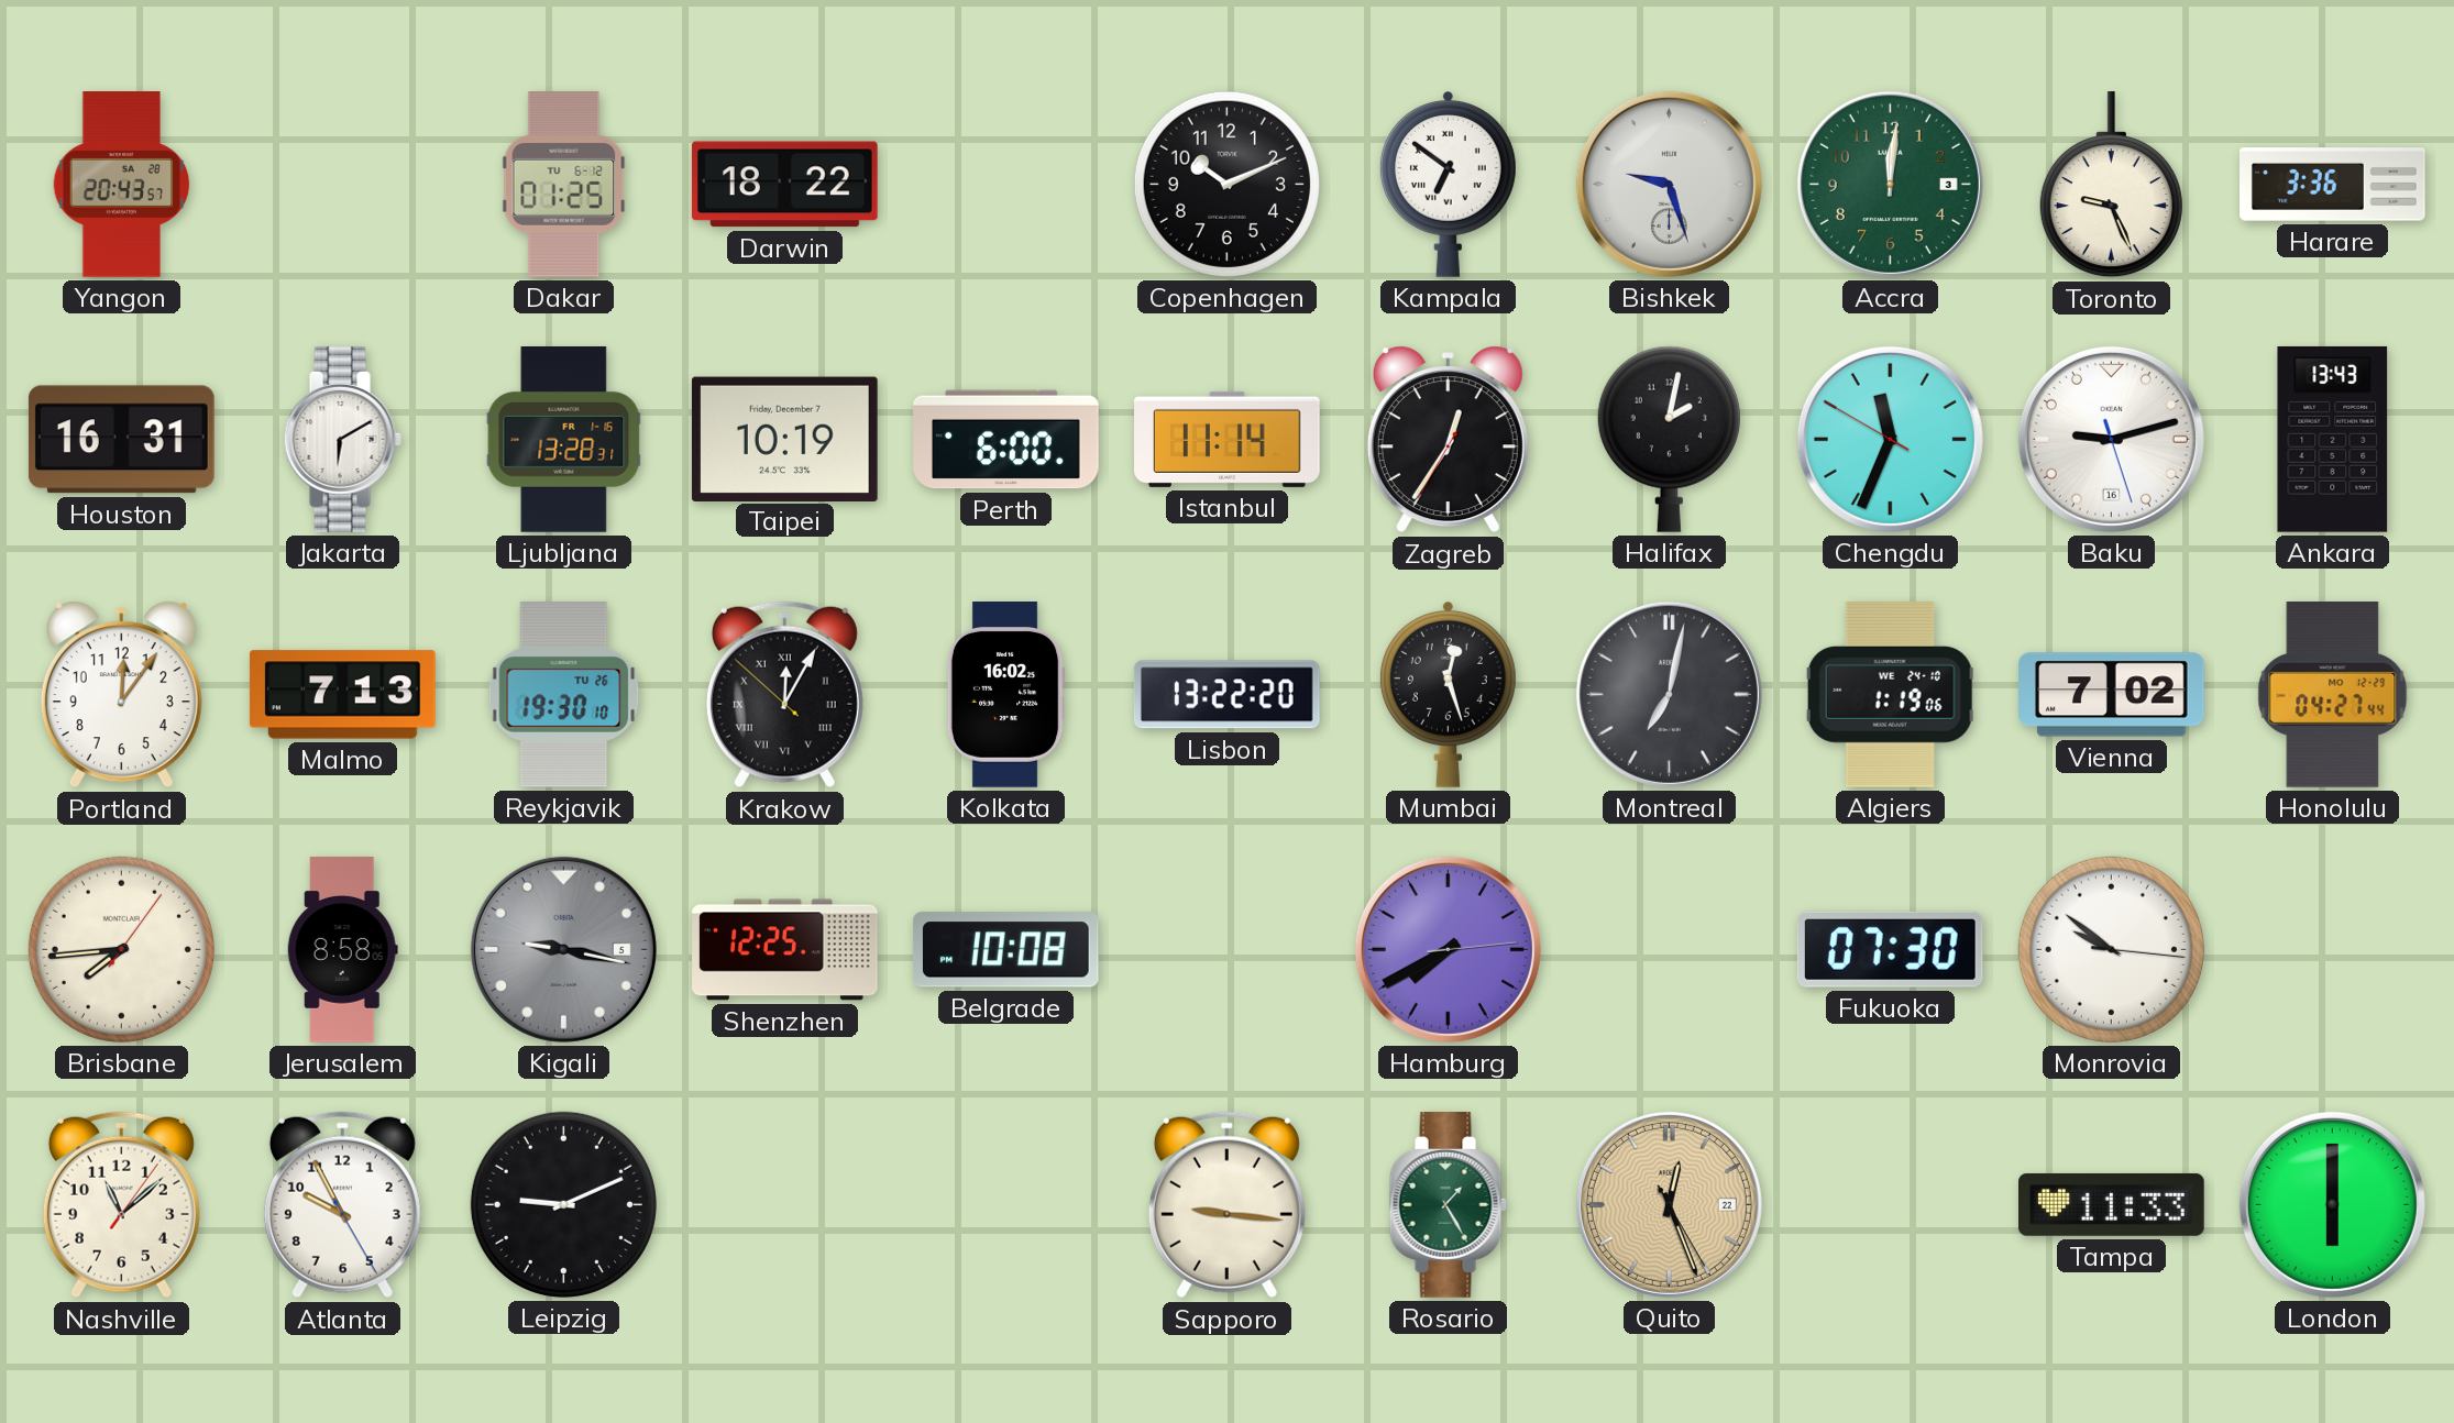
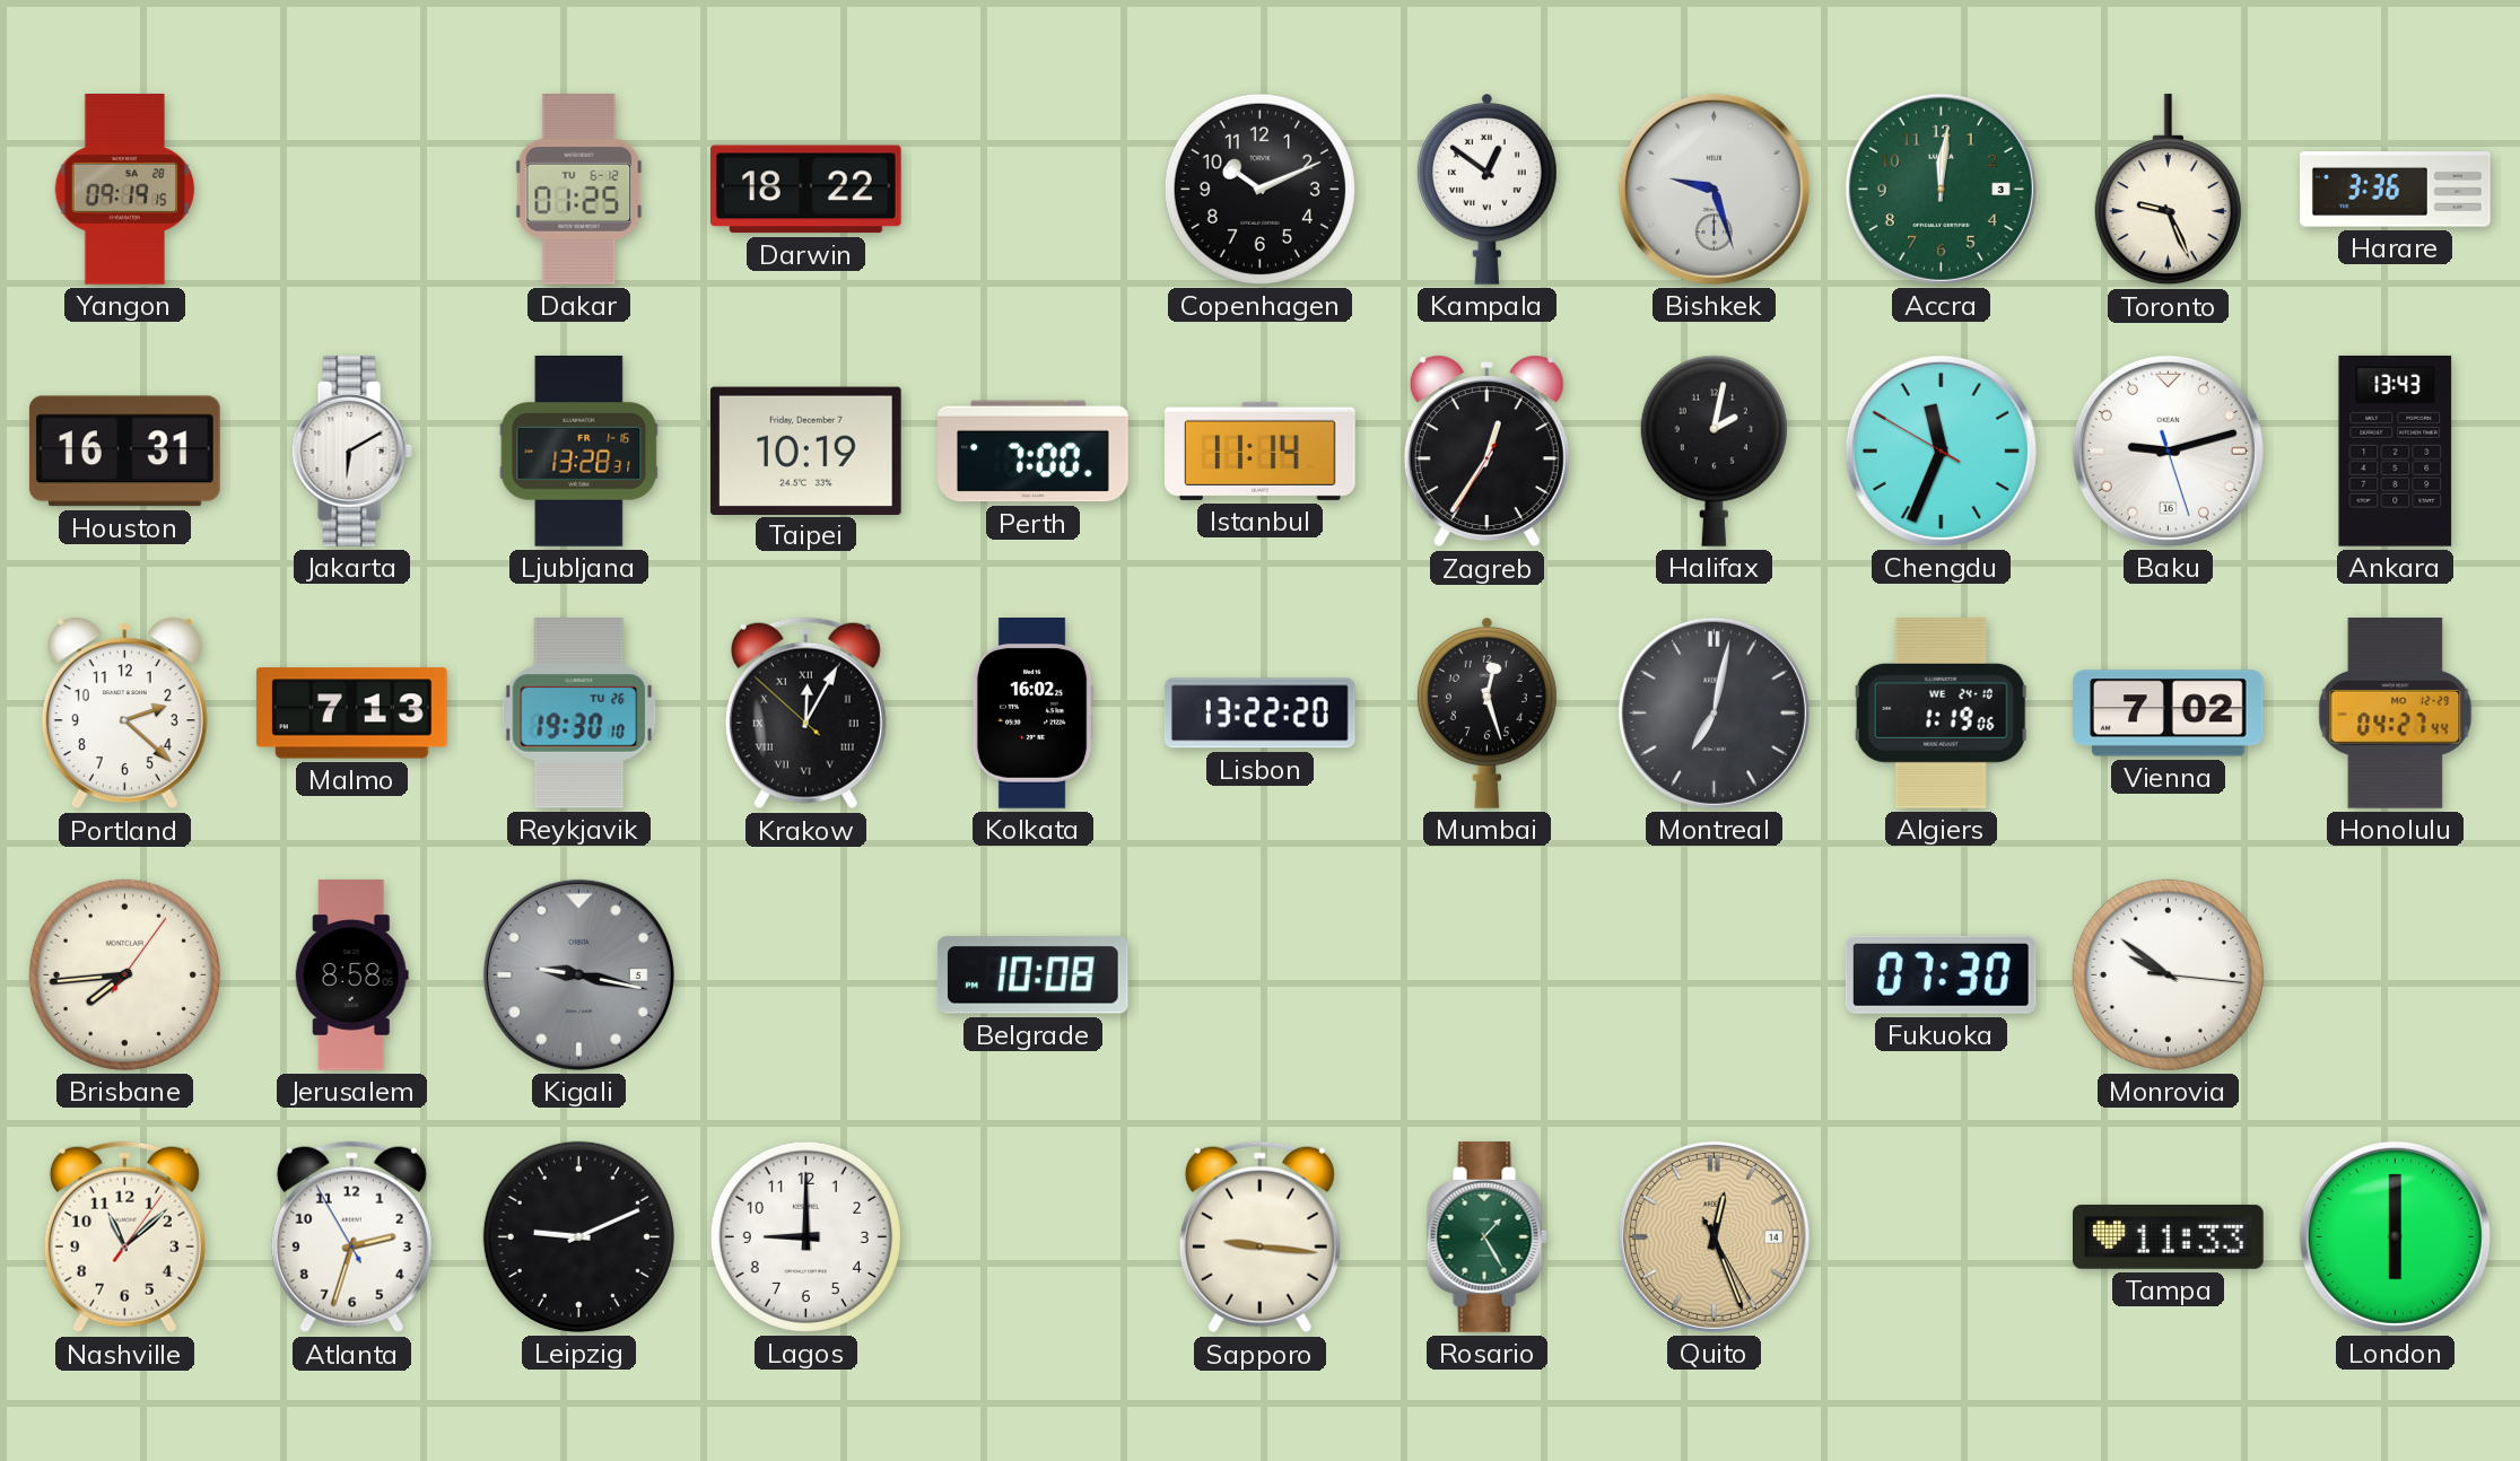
Yangon: 20:43 -> 09:19 (125, 190)
Kampala: 6:51 -> 12:51 (1486, 190)
Perth: 6:00 -> 7:00 (1034, 452)
Portland: 12:06 -> 2:22 (124, 714)
Shenzhen: 12:25 -> none (785, 950)
Hamburg: 7:40 -> none (1448, 949)
Atlanta: 9:55 -> 2:32 (351, 1237)
Lagos: none -> 9:00 (805, 1236)
Quito date: 22 -> 14 (1714, 1236)
